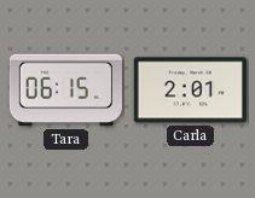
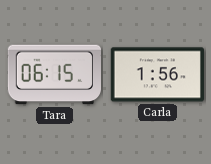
Carla: 2:01 -> 1:56 (157, 75)
